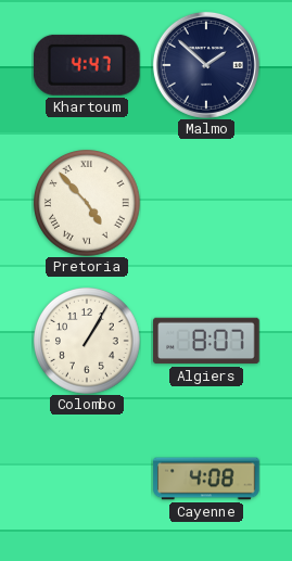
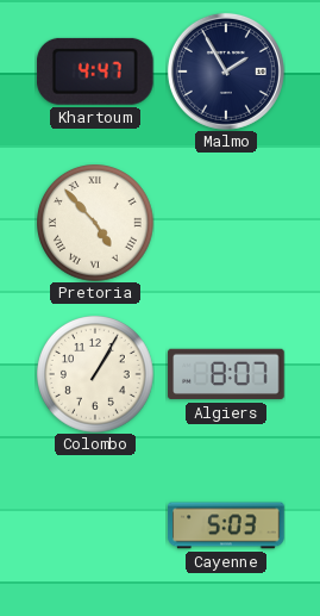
Malmo: 1:52 -> 1:55 (226, 71)
Cayenne: 4:08 -> 5:03 (226, 525)
